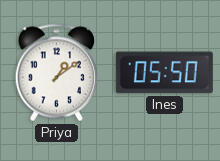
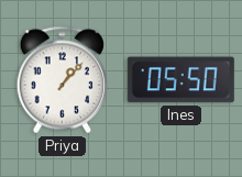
Priya: 1:09 -> 1:07 (63, 80)
